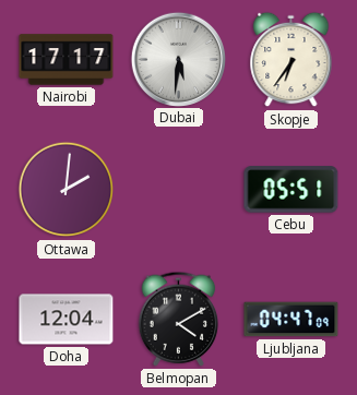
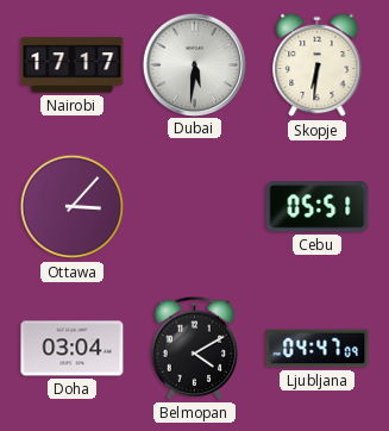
Skopje: 6:36 -> 6:31 (318, 65)
Ottawa: 2:01 -> 3:07 (73, 207)
Doha: 12:04 -> 03:04 (73, 349)
